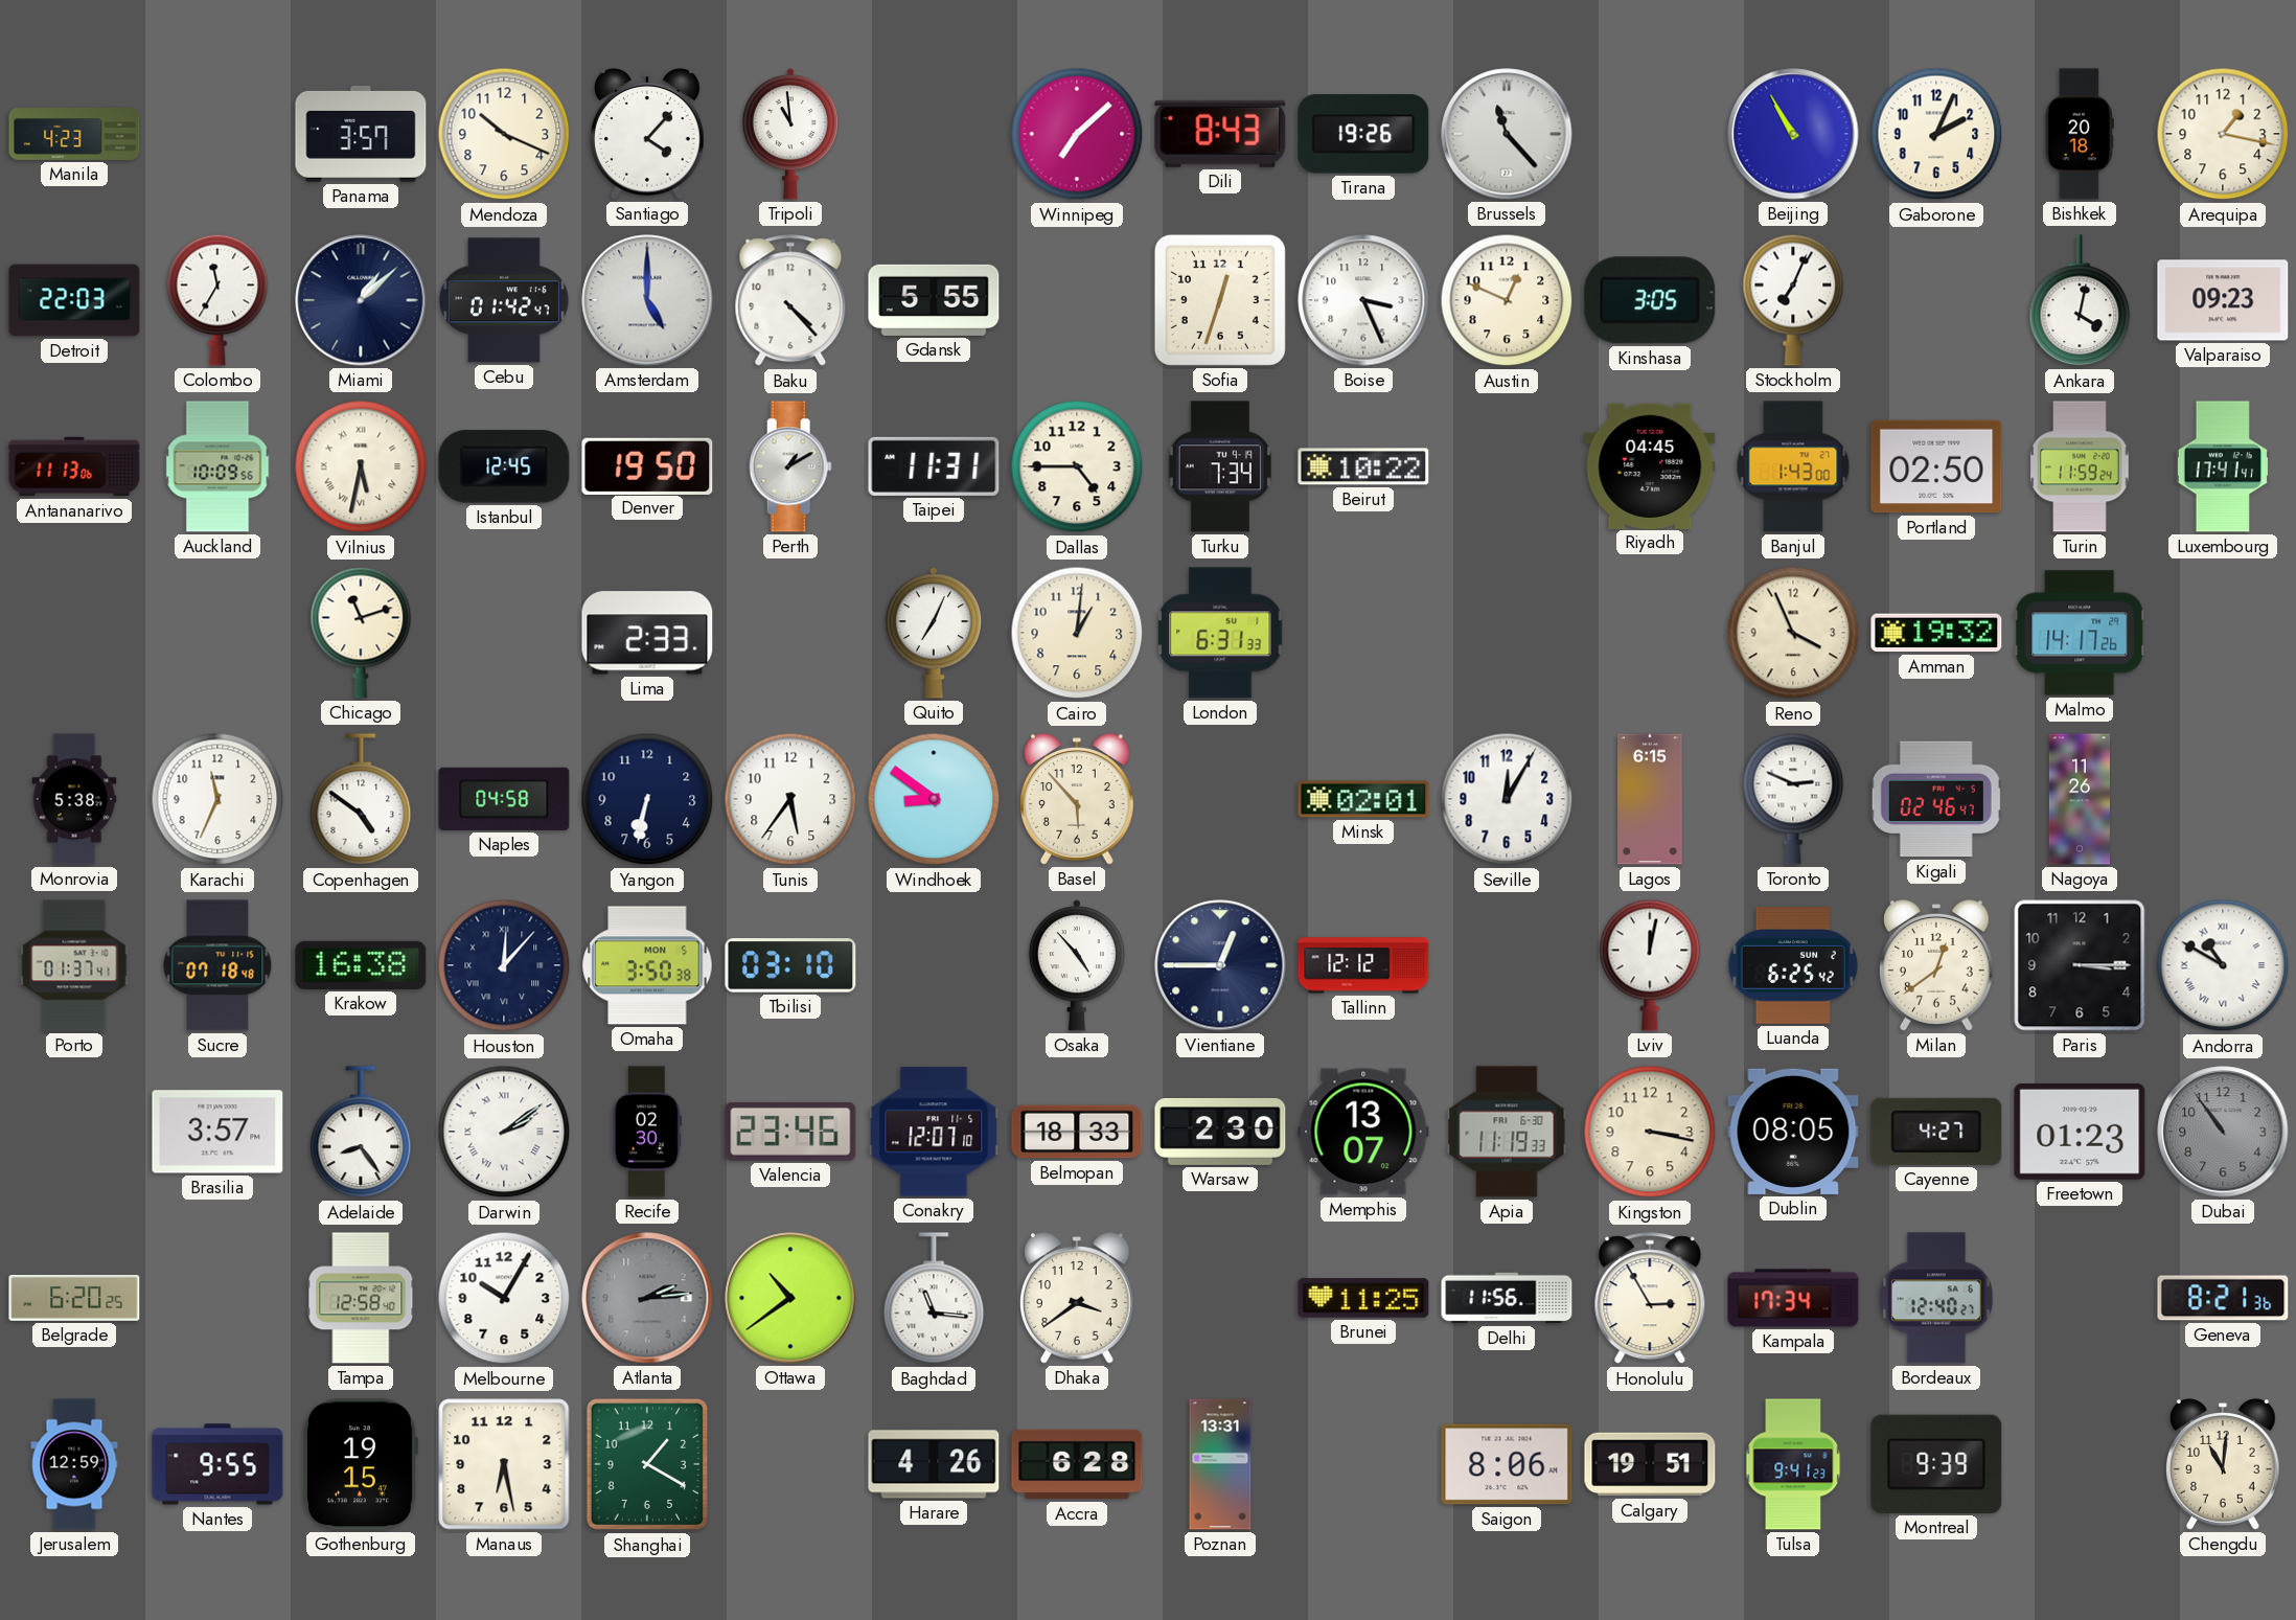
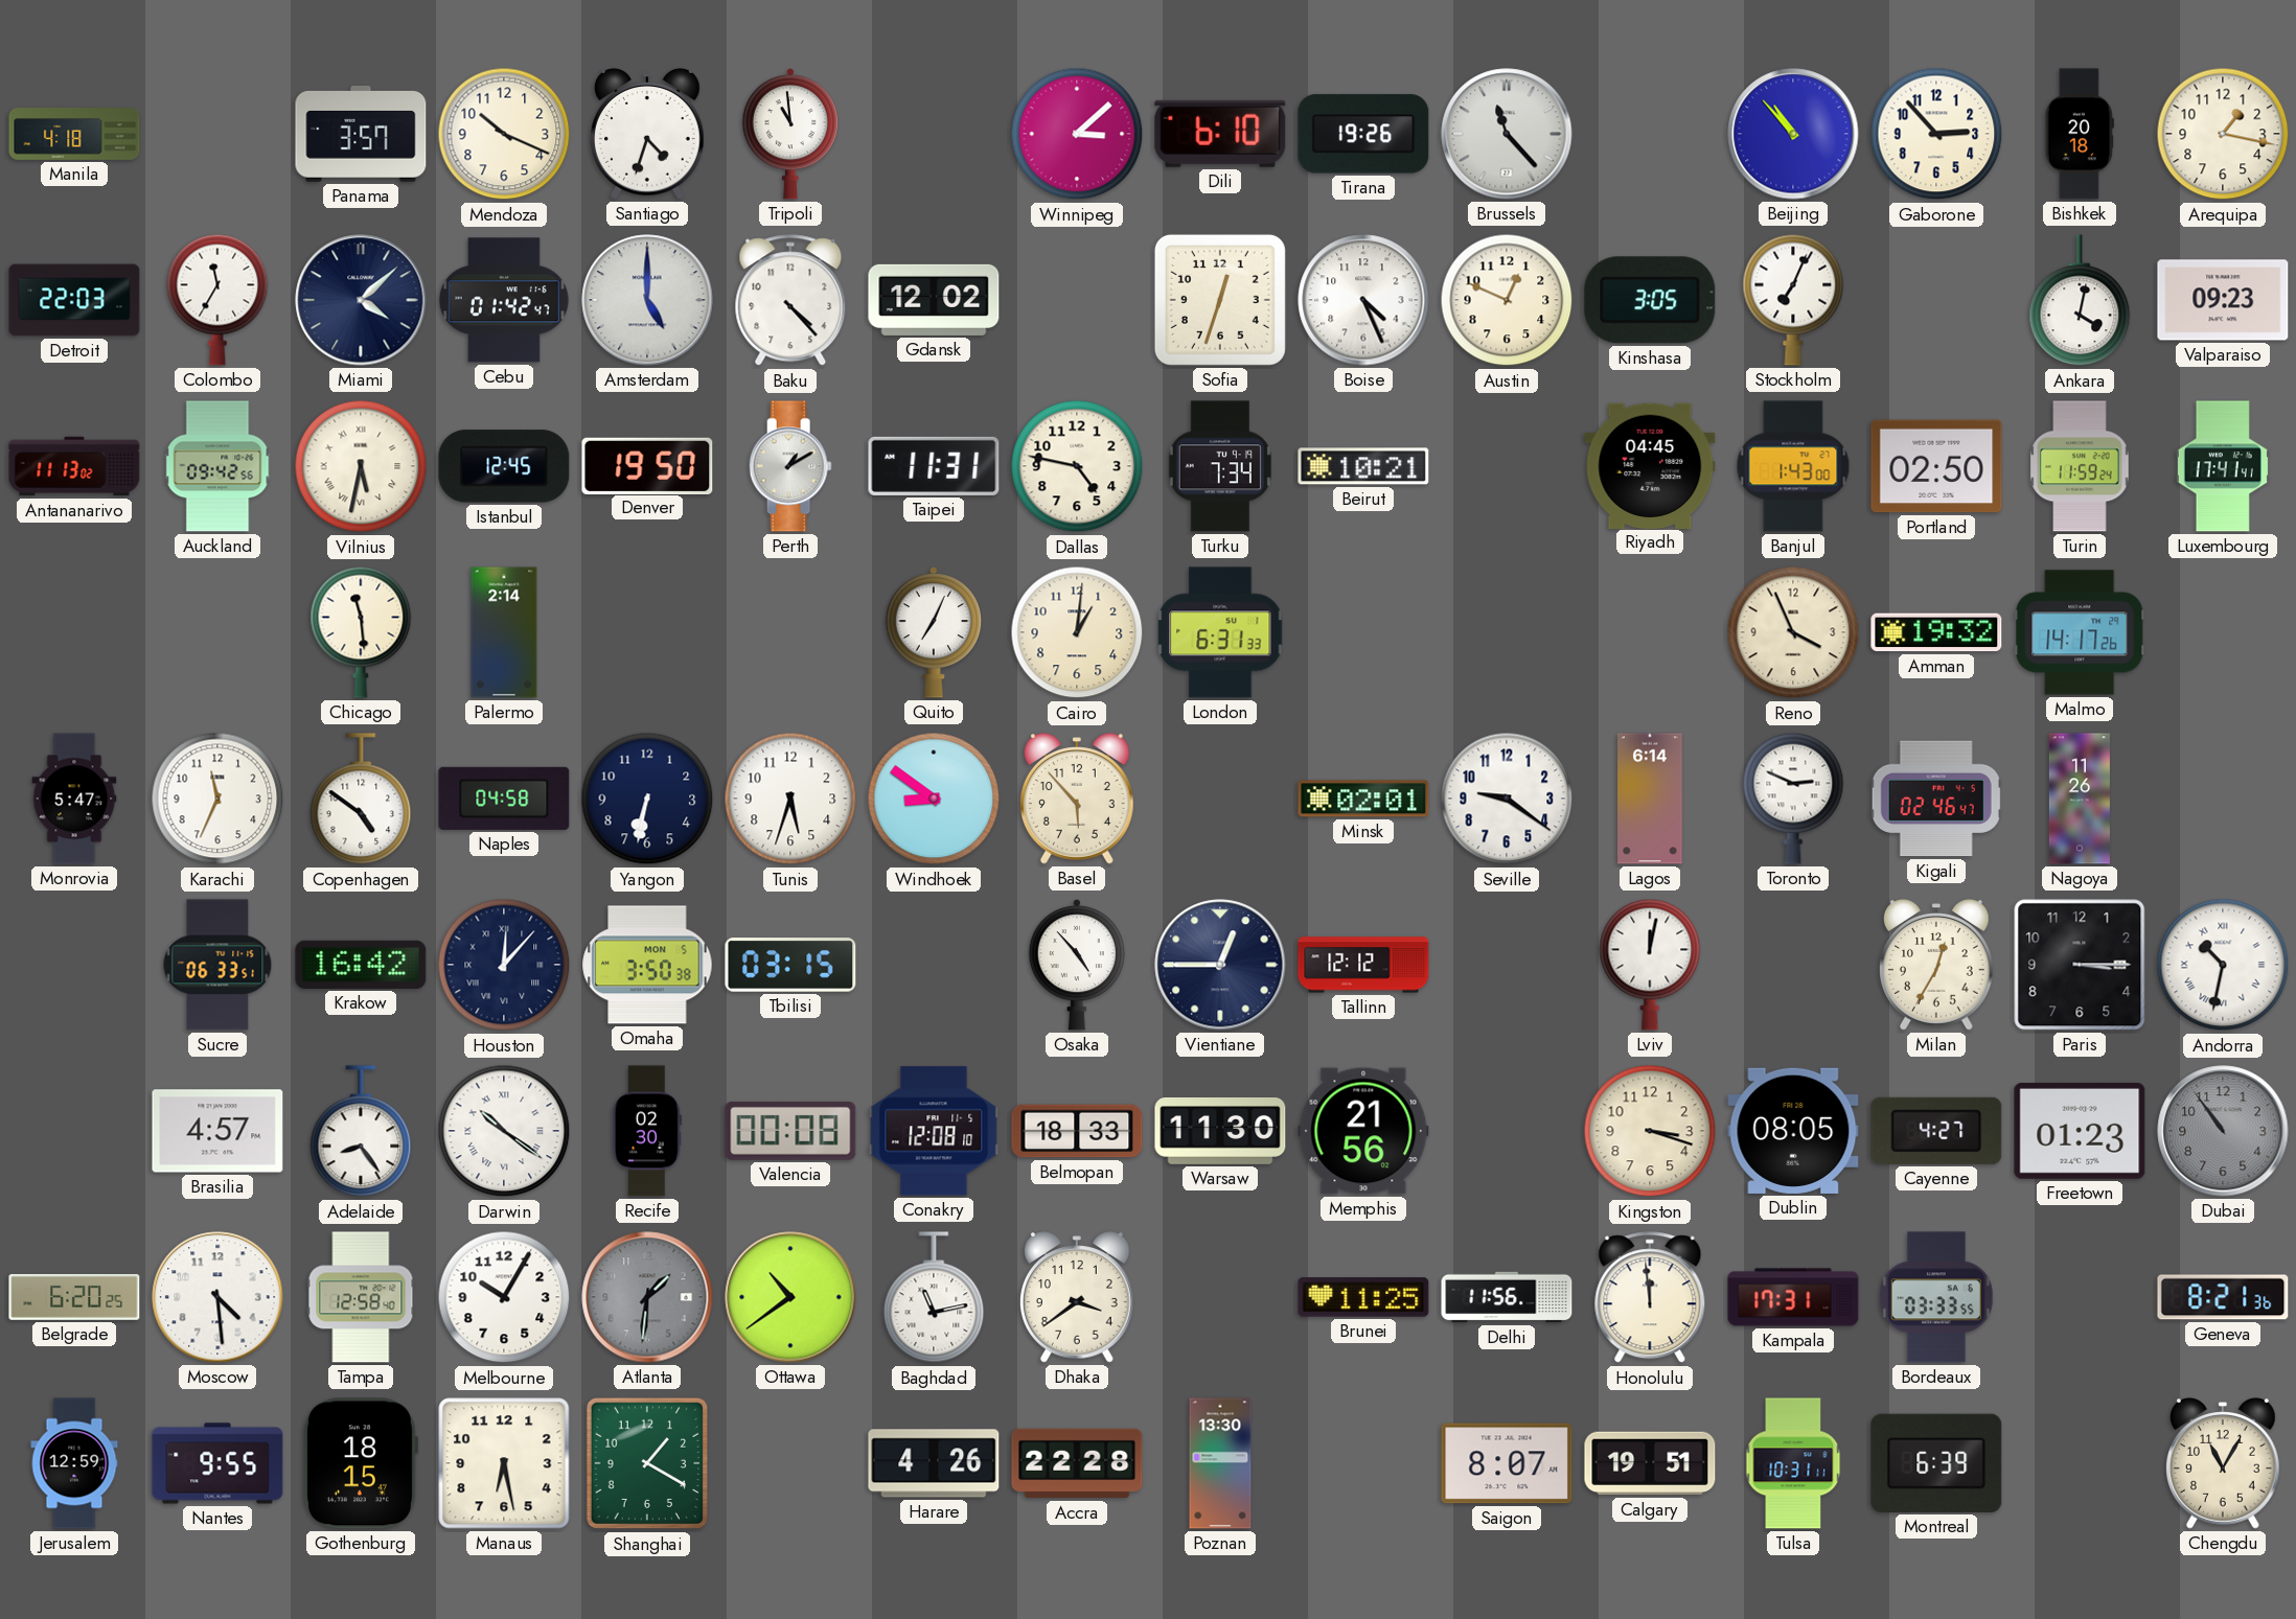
Manila: 4:23 -> 4:18 (74, 135)
Santiago: 4:07 -> 4:33 (648, 134)
Winnipeg: 7:08 -> 3:08 (1077, 134)
Dili: 8:43 -> 6:10 (1220, 134)
Beijing: 10:55 -> 10:53 (1793, 134)
Gaborone: 2:04 -> 2:53 (1936, 134)
Miami: 1:08 -> 4:08 (361, 300)
Gdansk: 5:55 -> 12:02 (934, 300)
Boise: 3:26 -> 4:26 (1363, 300)
Antananarivo: 11:13:06 -> 11:13:02 (74, 466)
Auckland: 10:09 -> 09:42 (217, 466)
Dallas: 4:45 -> 4:47 (1077, 466)
Beirut: 10:22 -> 10:21 (1363, 466)
Chicago: 11:12 -> 11:29 (361, 632)
Palermo: none -> 2:14 (504, 632)
Lima: 2:33 -> none (647, 633)
Monrovia: 5:38 -> 5:47 (74, 799)
Tunis: 5:36 -> 5:33 (790, 799)
Seville: 12:05 -> 9:21 (1507, 799)
Lagos: 6:15 -> 6:14 (1650, 799)
Porto: 01:37 -> none (74, 965)
Sucre: 07:18 -> 06:33 (217, 965)
Krakow: 16:38 -> 16:42 (361, 965)
Tbilisi: 03:10 -> 03:15 (790, 965)
Luanda: 6:25 -> none (1793, 965)
Milan: 12:39 -> 12:35 (1937, 965)
Andorra: 10:50 -> 10:32 (2223, 965)
Brasilia: 3:57 -> 4:57 (217, 1131)
Darwin: 2:09 -> 10:21 (504, 1131)
Valencia: 23:46 -> 00:08 (790, 1131)
Conakry: 12:07 -> 12:08 (934, 1131)
Warsaw: 2:30 -> 11:30 (1220, 1131)
Memphis: 13:07 -> 21:56 (1363, 1131)
Apia: 11:19 -> none (1507, 1132)
Kingston: 3:17 -> 3:18 (1650, 1131)
Moscow: none -> 4:29 (217, 1297)
Atlanta: 2:14 -> 1:31 (647, 1297)
Baghdad: 11:16 -> 11:13 (934, 1298)
Honolulu: 2:55 -> 11:59 (1650, 1298)
Kampala: 17:34 -> 17:31 (1793, 1297)
Bordeaux: 12:40 -> 03:33 (1936, 1297)
Gothenburg: 19:15 -> 18:15 (360, 1463)
Accra: 6:28 -> 22:28 (1077, 1463)
Poznan: 13:31 -> 13:30 (1220, 1463)
Saigon: 8:06 -> 8:07 (1507, 1463)
Tulsa: 9:41 -> 10:31 (1793, 1463)
Montreal: 9:39 -> 6:39 (1936, 1463)
Chengdu: 11:01 -> 11:05 (2224, 1463)
